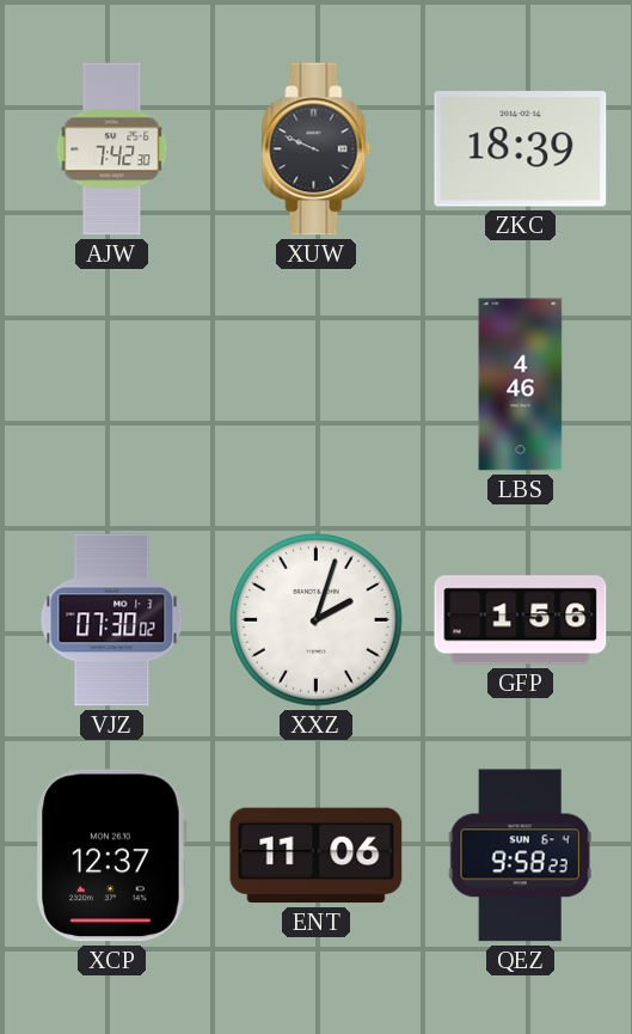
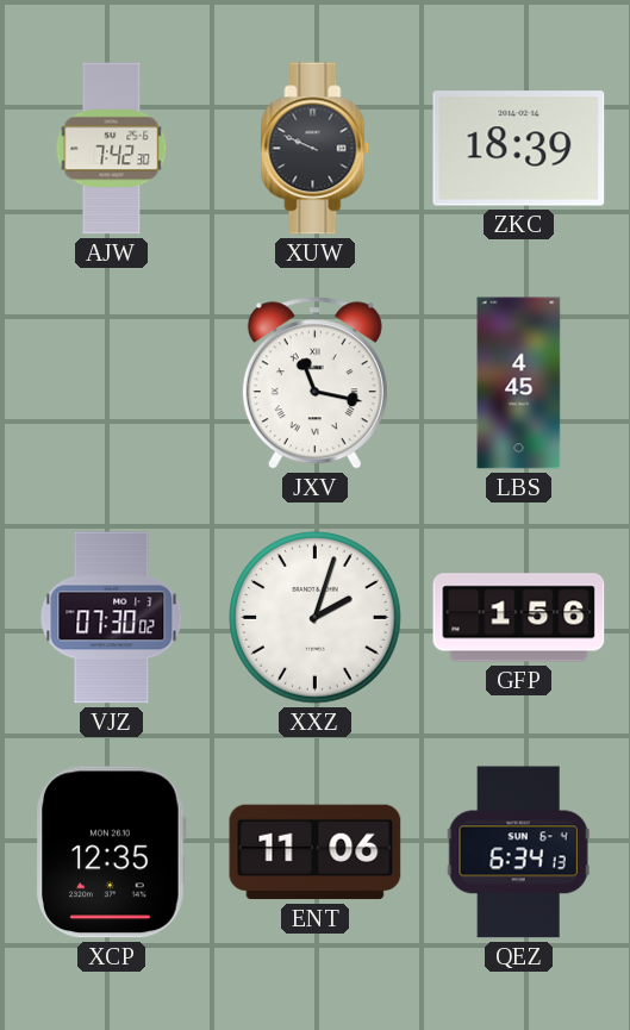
JXV: none -> 11:17 (314, 383)
LBS: 4:46 -> 4:45 (519, 383)
XCP: 12:37 -> 12:35 (111, 853)
QEZ: 9:58 -> 6:34 (518, 853)
